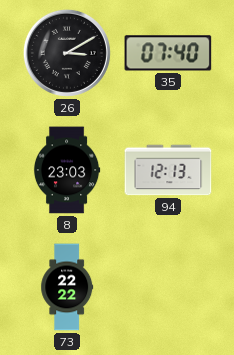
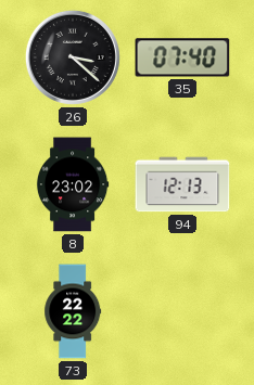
26: 3:10 -> 3:22 (73, 57)
8: 23:03 -> 23:02 (73, 184)
